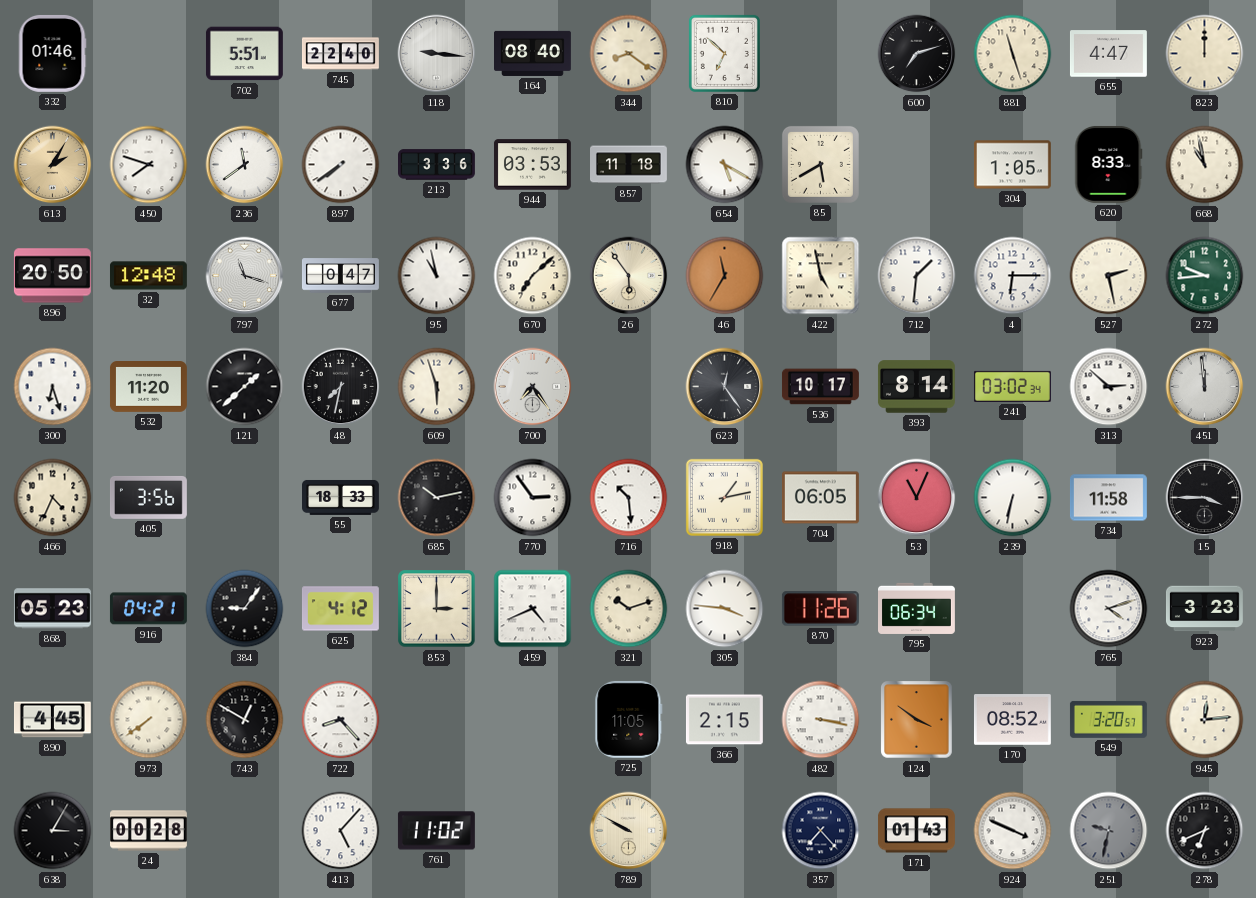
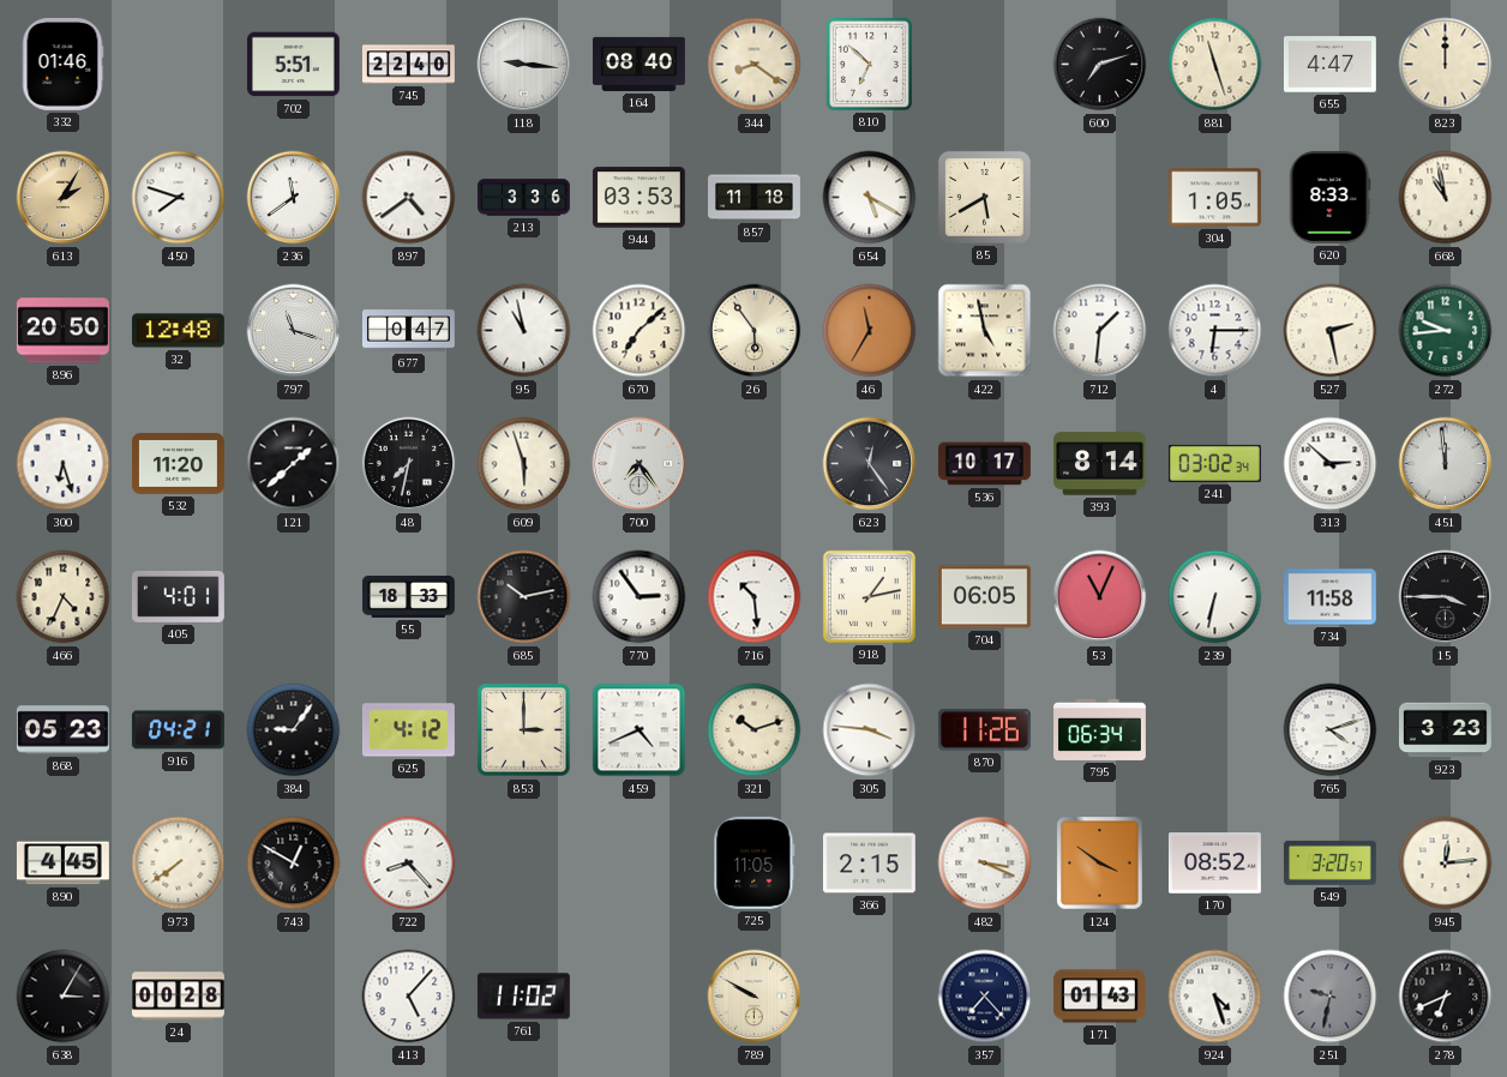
897: 7:39 -> 4:39 (409, 198)
405: 3:56 -> 4:01 (178, 596)
482: 3:17 -> 3:19 (985, 864)
924: 3:49 -> 4:27 (1215, 997)
